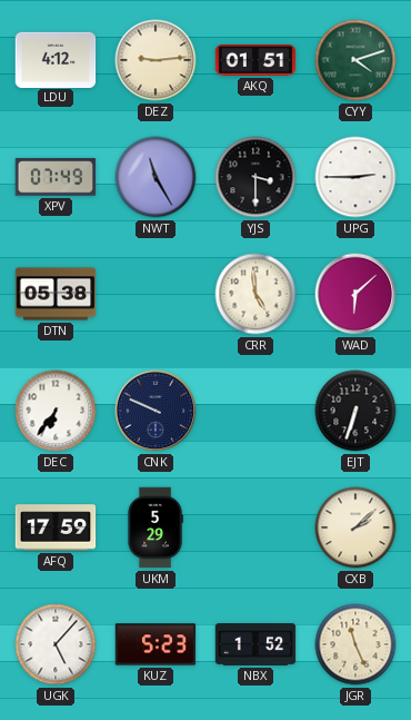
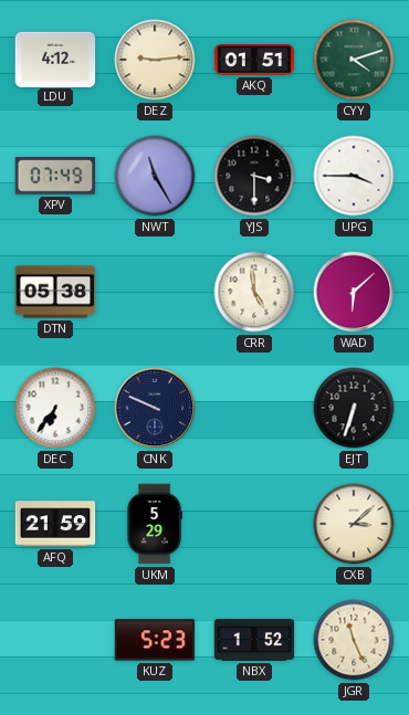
UPG: 2:45 -> 3:45 (354, 176)
AFQ: 17:59 -> 21:59 (55, 524)
CXB: 2:08 -> 3:08 (354, 524)
UGK: 5:07 -> none (56, 644)
